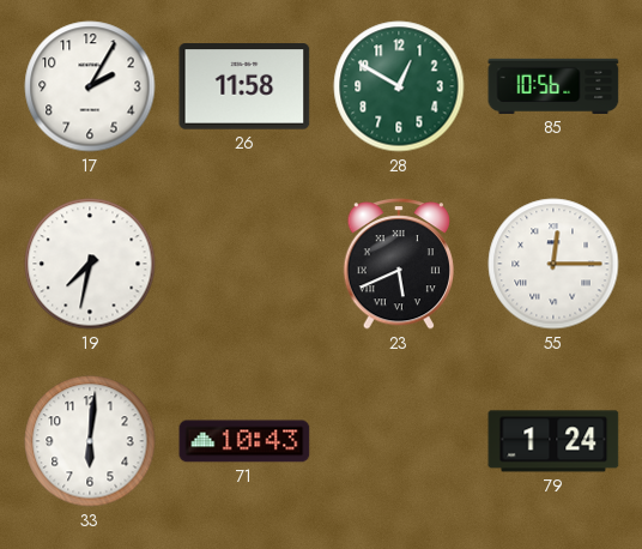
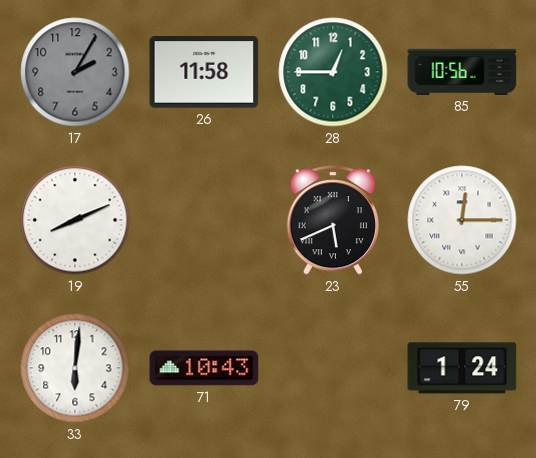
17 dial: white -> grey (75, 72)
28: 12:50 -> 12:45 (333, 72)
19: 7:32 -> 8:11 (75, 220)
